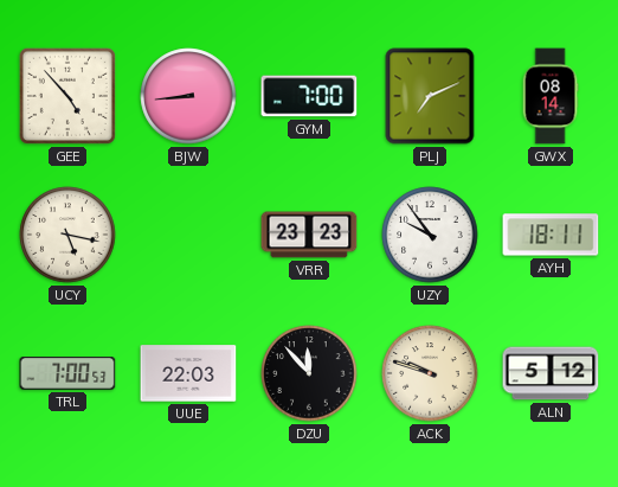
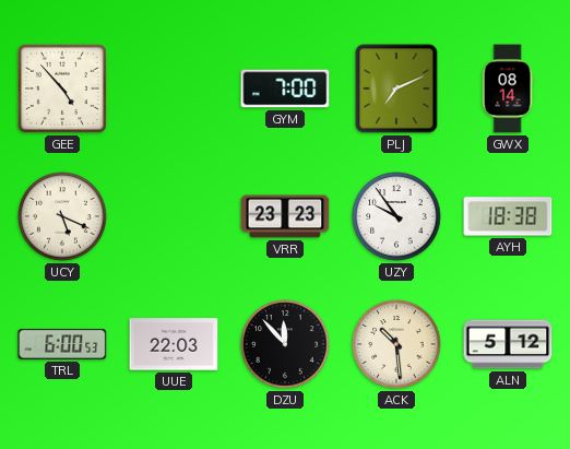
BJW: 8:44 -> none (188, 96)
UCY: 5:17 -> 5:19 (62, 216)
AYH: 18:11 -> 18:38 (508, 216)
TRL: 7:00 -> 6:00 (62, 345)
ACK: 9:48 -> 10:29 (396, 344)
